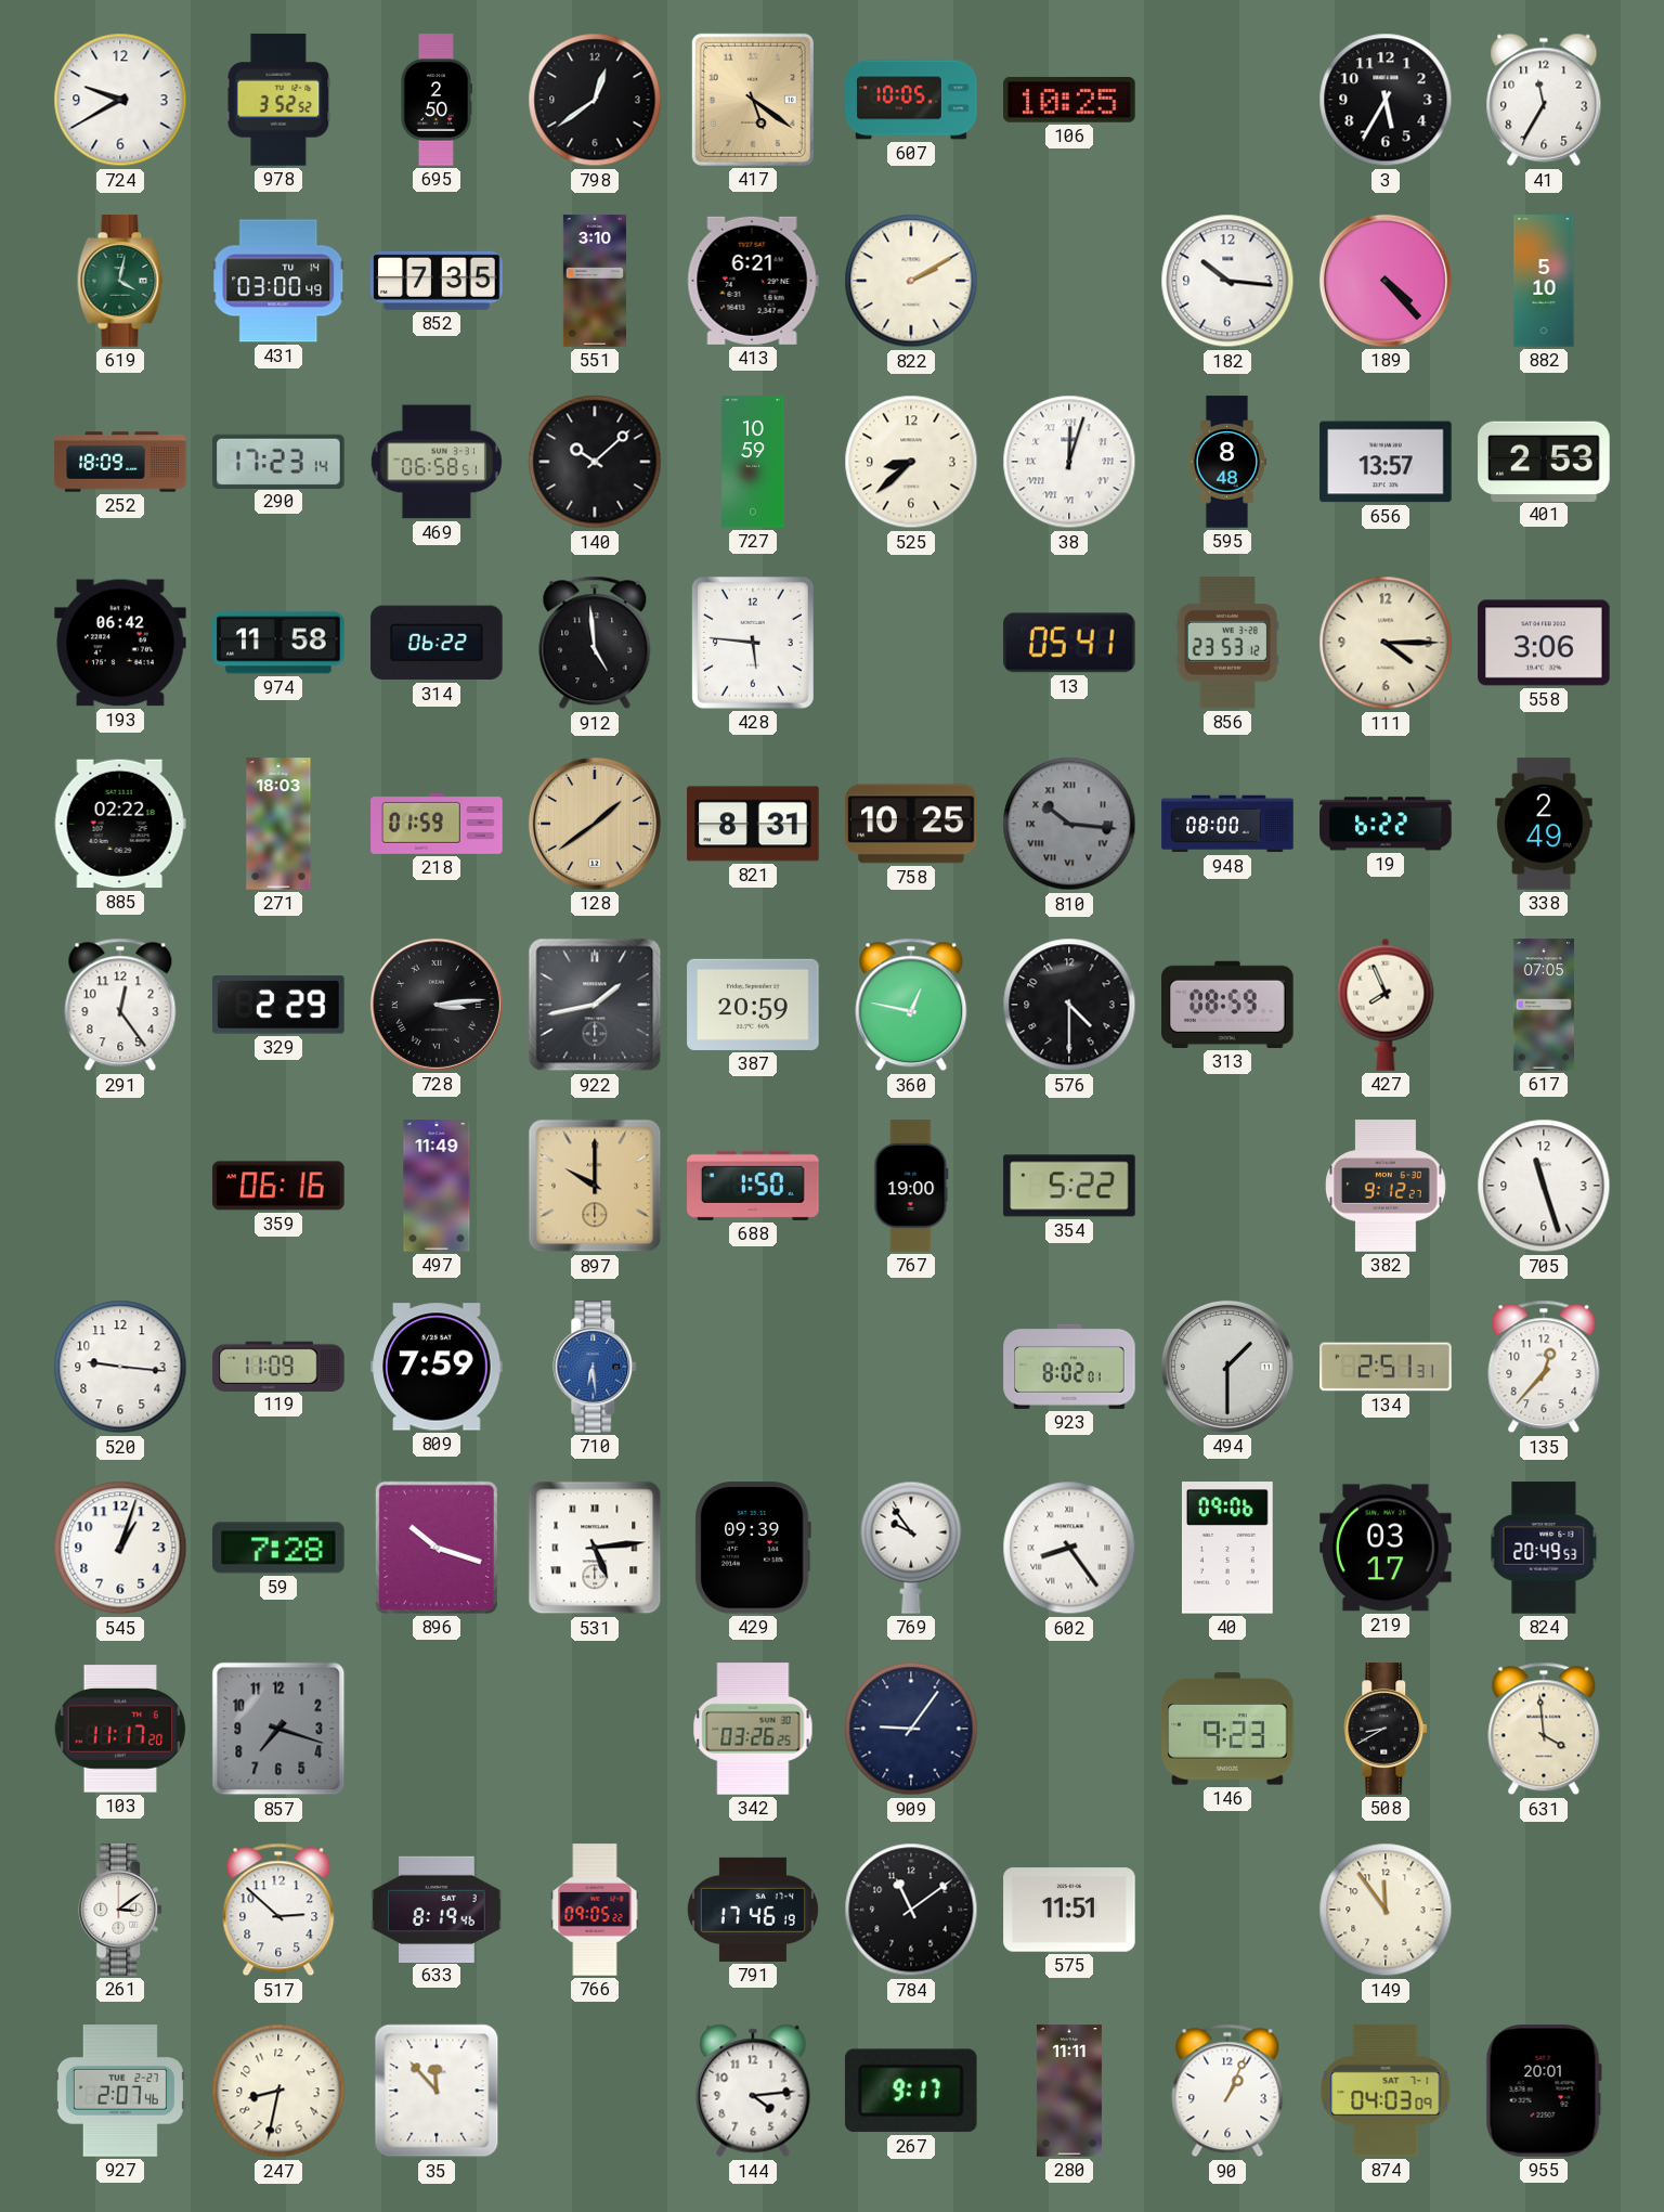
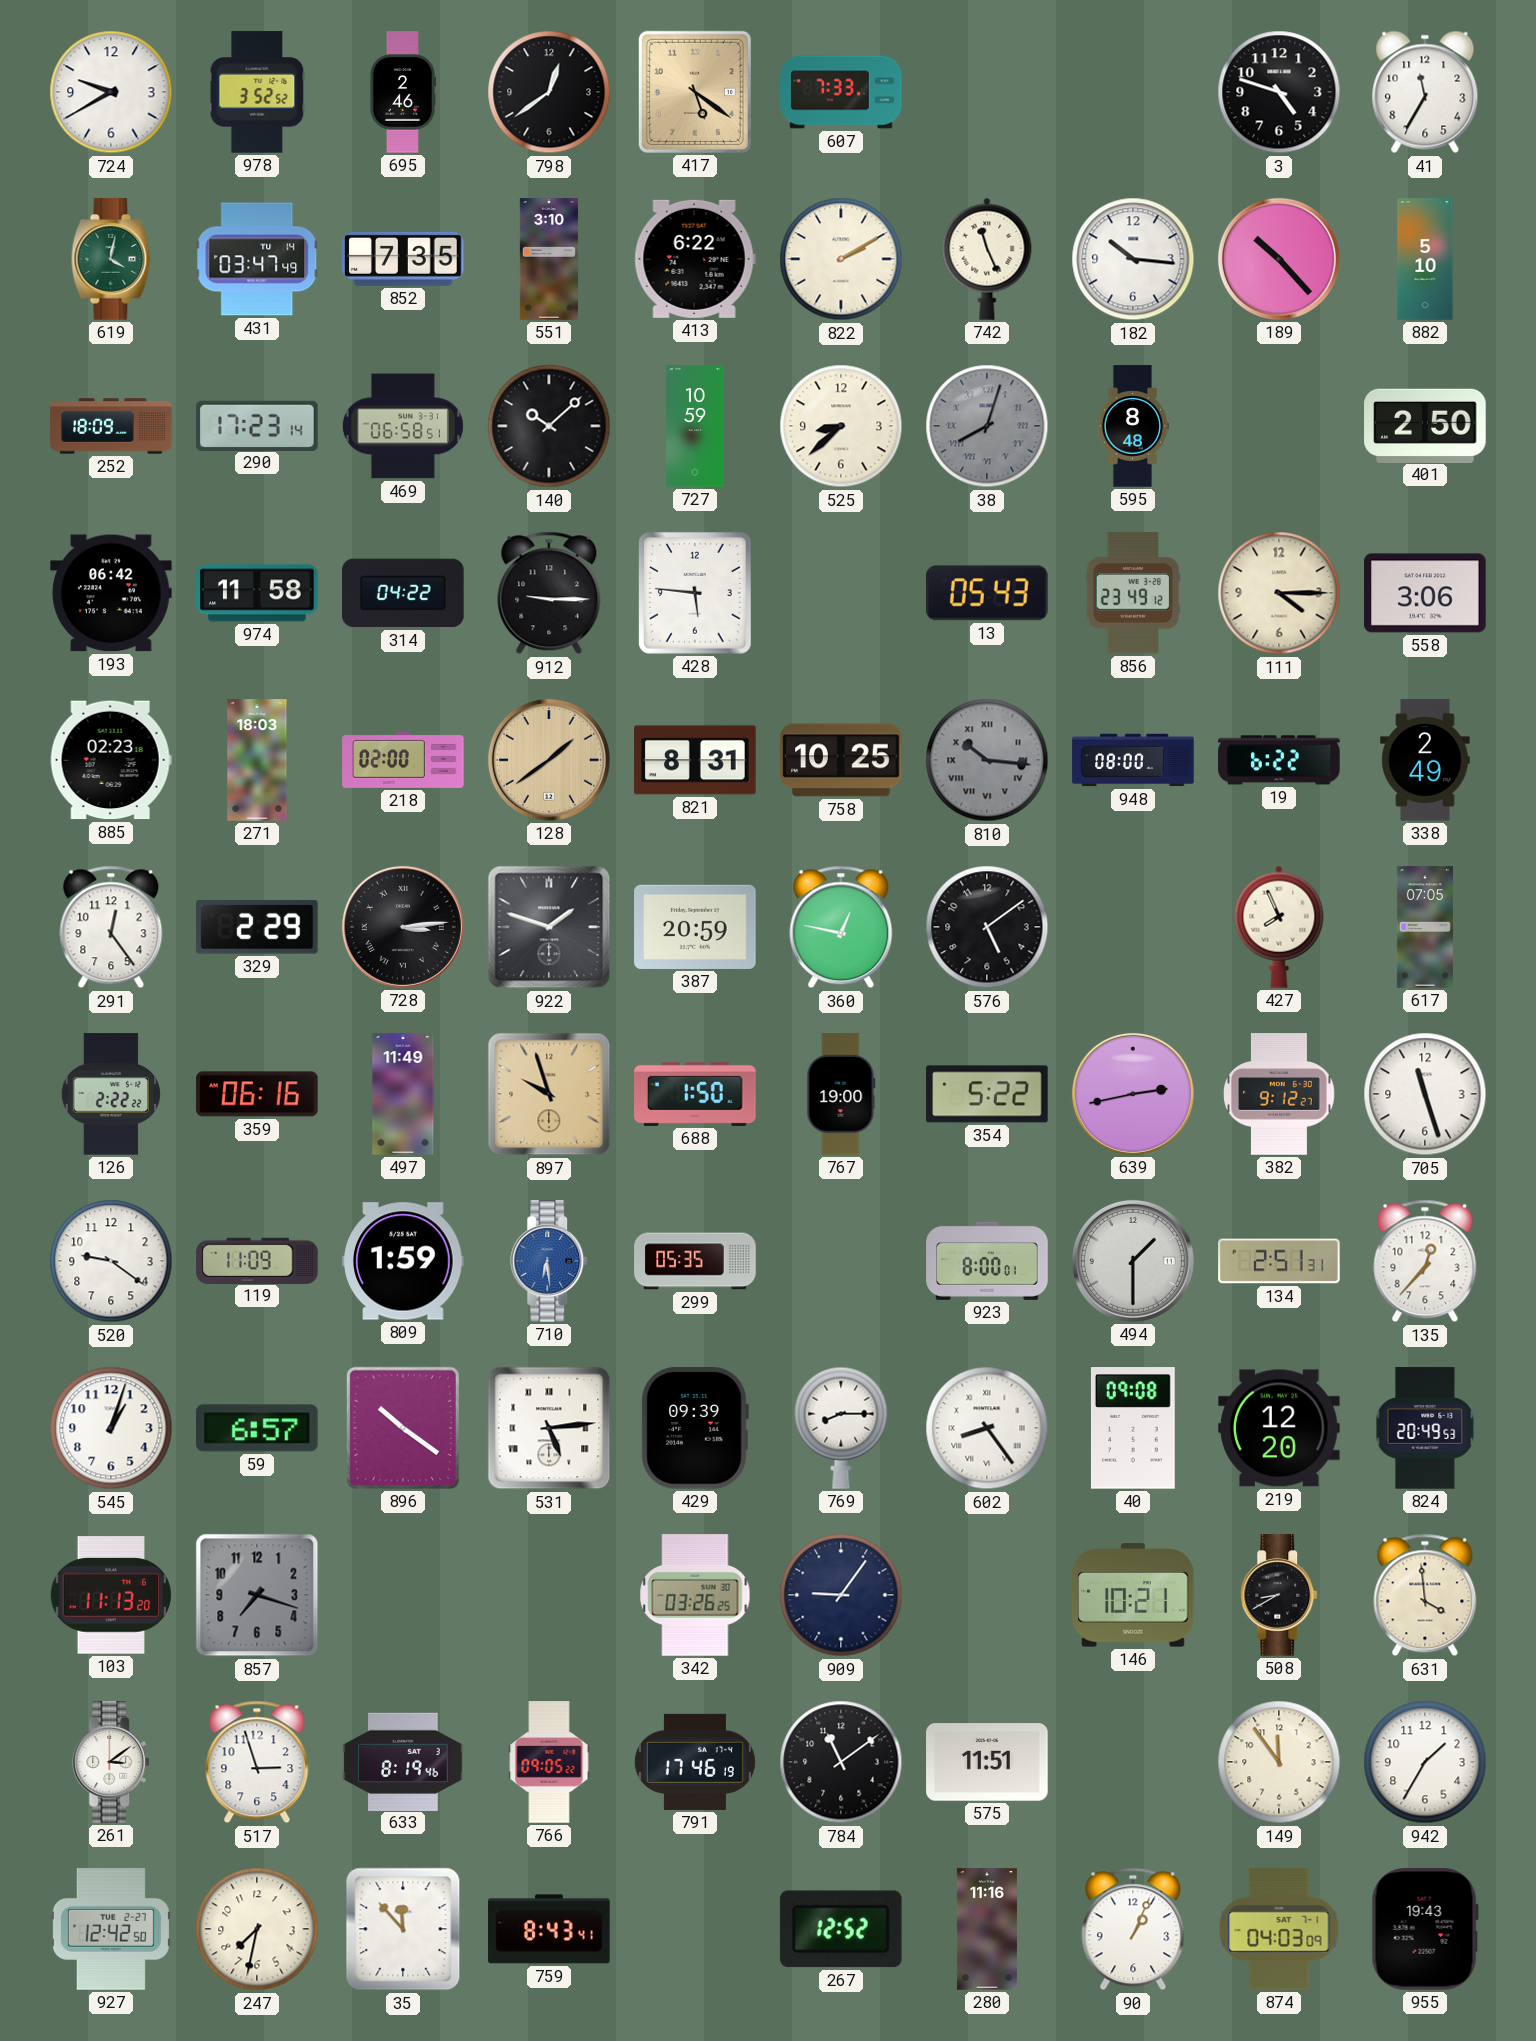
695: 2:50 -> 2:46 (402, 92)
607: 10:05 -> 7:33 (841, 92)
106: 10:25 -> none (1069, 100)
3: 5:35 -> 4:48 (1279, 92)
431: 03:00 -> 03:47 (257, 259)
413: 6:21 -> 6:22 (695, 259)
742: none -> 11:26 (987, 259)
189: 4:23 -> 10:23 (1279, 259)
38: 12:03 -> 8:03 (987, 426)
38 dial: white -> grey (987, 426)
656: 13:57 -> none (1386, 462)
401: 2:53 -> 2:50 (1425, 425)
314: 06:22 -> 04:22 (403, 593)
912: 4:59 -> 9:15 (549, 593)
13: 05:41 -> 05:43 (988, 593)
856: 23:53 -> 23:49 (1133, 593)
885: 02:22 -> 02:23 (111, 760)
218: 01:59 -> 02:00 (403, 760)
922: 1:43 -> 1:48 (549, 927)
576: 4:30 -> 5:09 (987, 927)
313: 08:59 -> none (1227, 1005)
126: none -> 2:22 (111, 1094)
897: 10:00 -> 9:57 (549, 1094)
639: none -> 2:43 (1133, 1094)
520: 9:16 -> 9:21 (111, 1261)
809: 7:59 -> 1:59 (403, 1261)
299: none -> 05:35 (695, 1261)
923: 8:02 -> 8:00 (987, 1261)
59: 7:28 -> 6:57 (257, 1428)
896: 10:18 -> 10:21 (403, 1428)
769: 9:54 -> 8:15 (841, 1428)
40: 09:06 -> 09:08 (1133, 1428)
219: 03:17 -> 12:20 (1279, 1428)
103: 11:17 -> 11:13 (111, 1595)
146: 9:23 -> 10:21 (1133, 1595)
517: 2:52 -> 2:57 (257, 1762)
942: none -> 1:35 (1425, 1762)
927: 2:07 -> 12:42 (111, 1929)
247: 8:32 -> 7:32 (257, 1929)
759: none -> 8:43 (549, 1929)
144: 4:14 -> none (753, 2091)
267: 9:17 -> 12:52 (841, 1929)
280: 11:11 -> 11:16 (987, 1929)
955: 20:01 -> 19:43 (1425, 1930)
